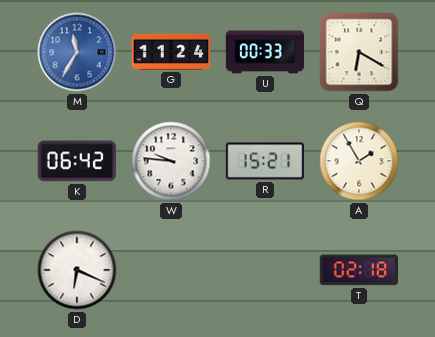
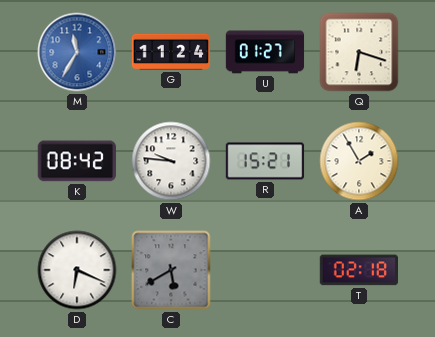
U: 00:33 -> 01:27 (265, 52)
Q: 6:20 -> 6:18 (359, 52)
K: 06:42 -> 08:42 (76, 161)
C: none -> 5:40 (171, 270)
